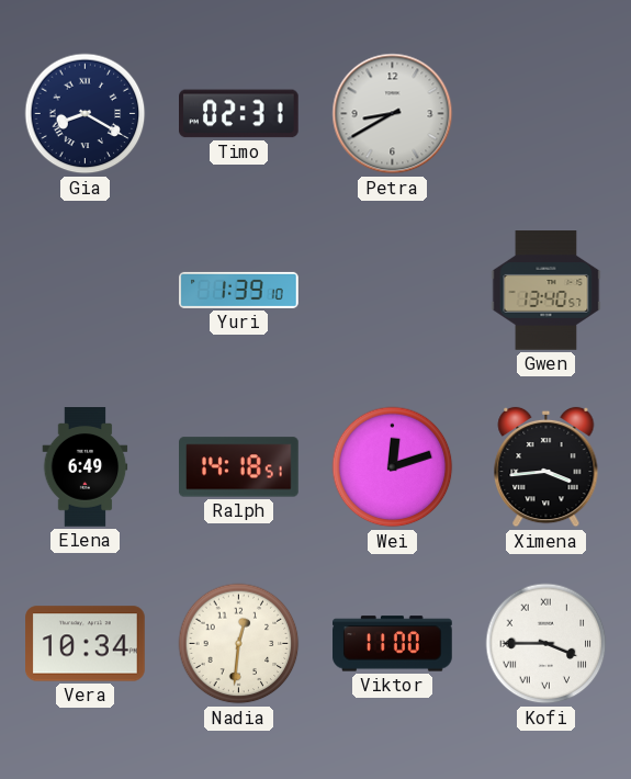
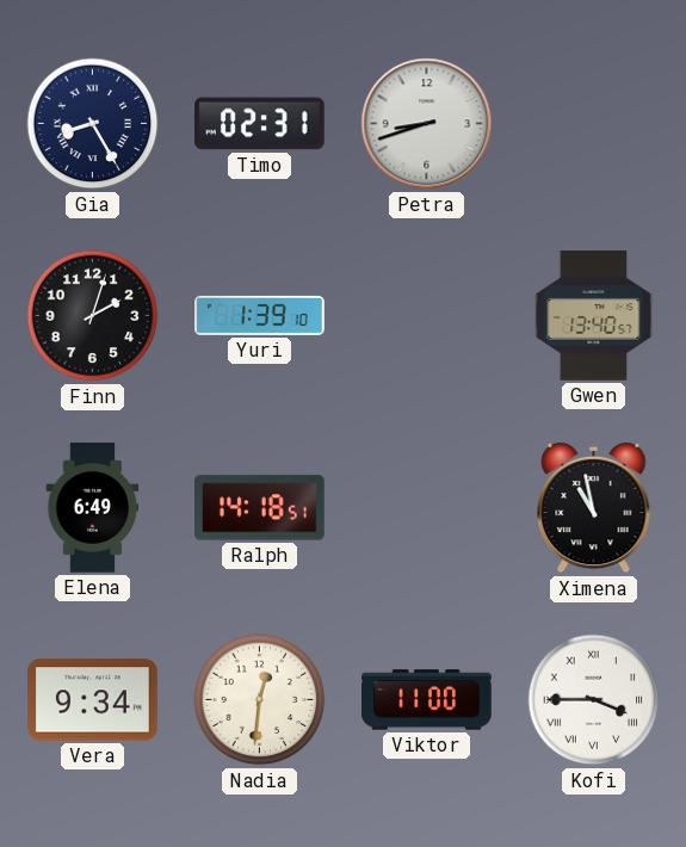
Gia: 8:20 -> 8:25 (93, 124)
Petra: 8:40 -> 8:42 (427, 124)
Finn: none -> 2:03 (93, 316)
Wei: 12:12 -> none (393, 467)
Ximena: 3:44 -> 10:58 (594, 508)
Vera: 10:34 -> 9:34 (93, 700)
